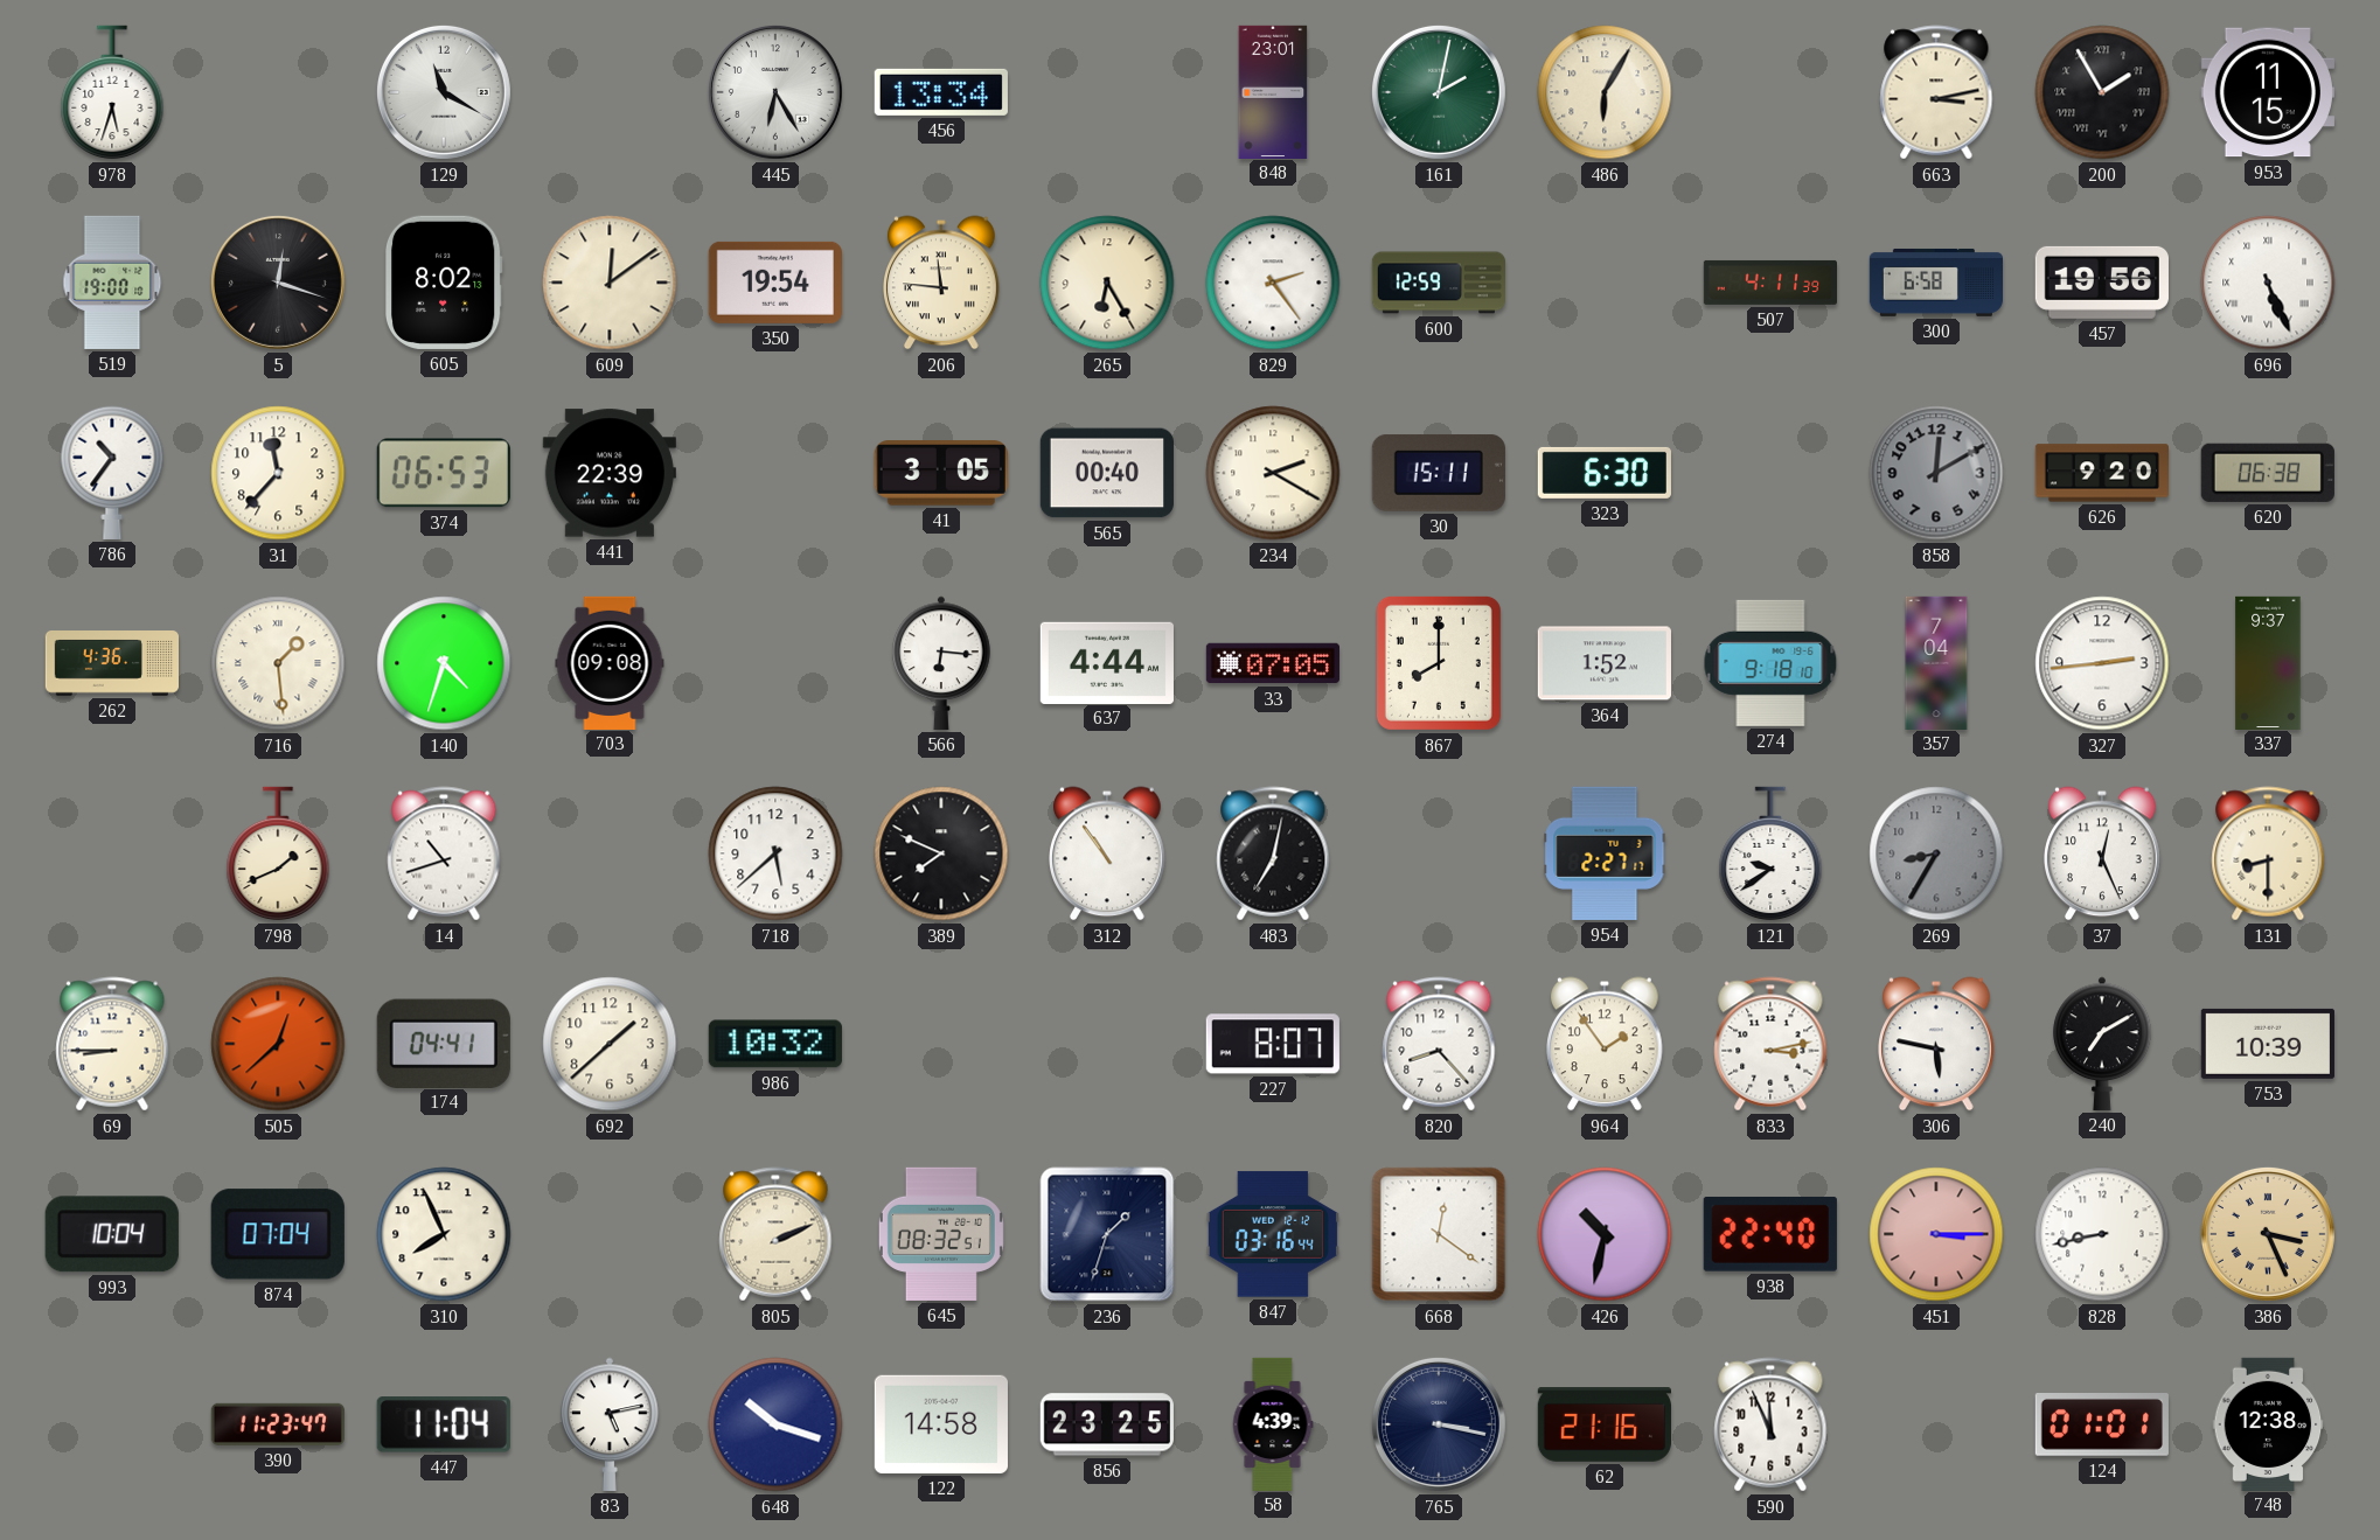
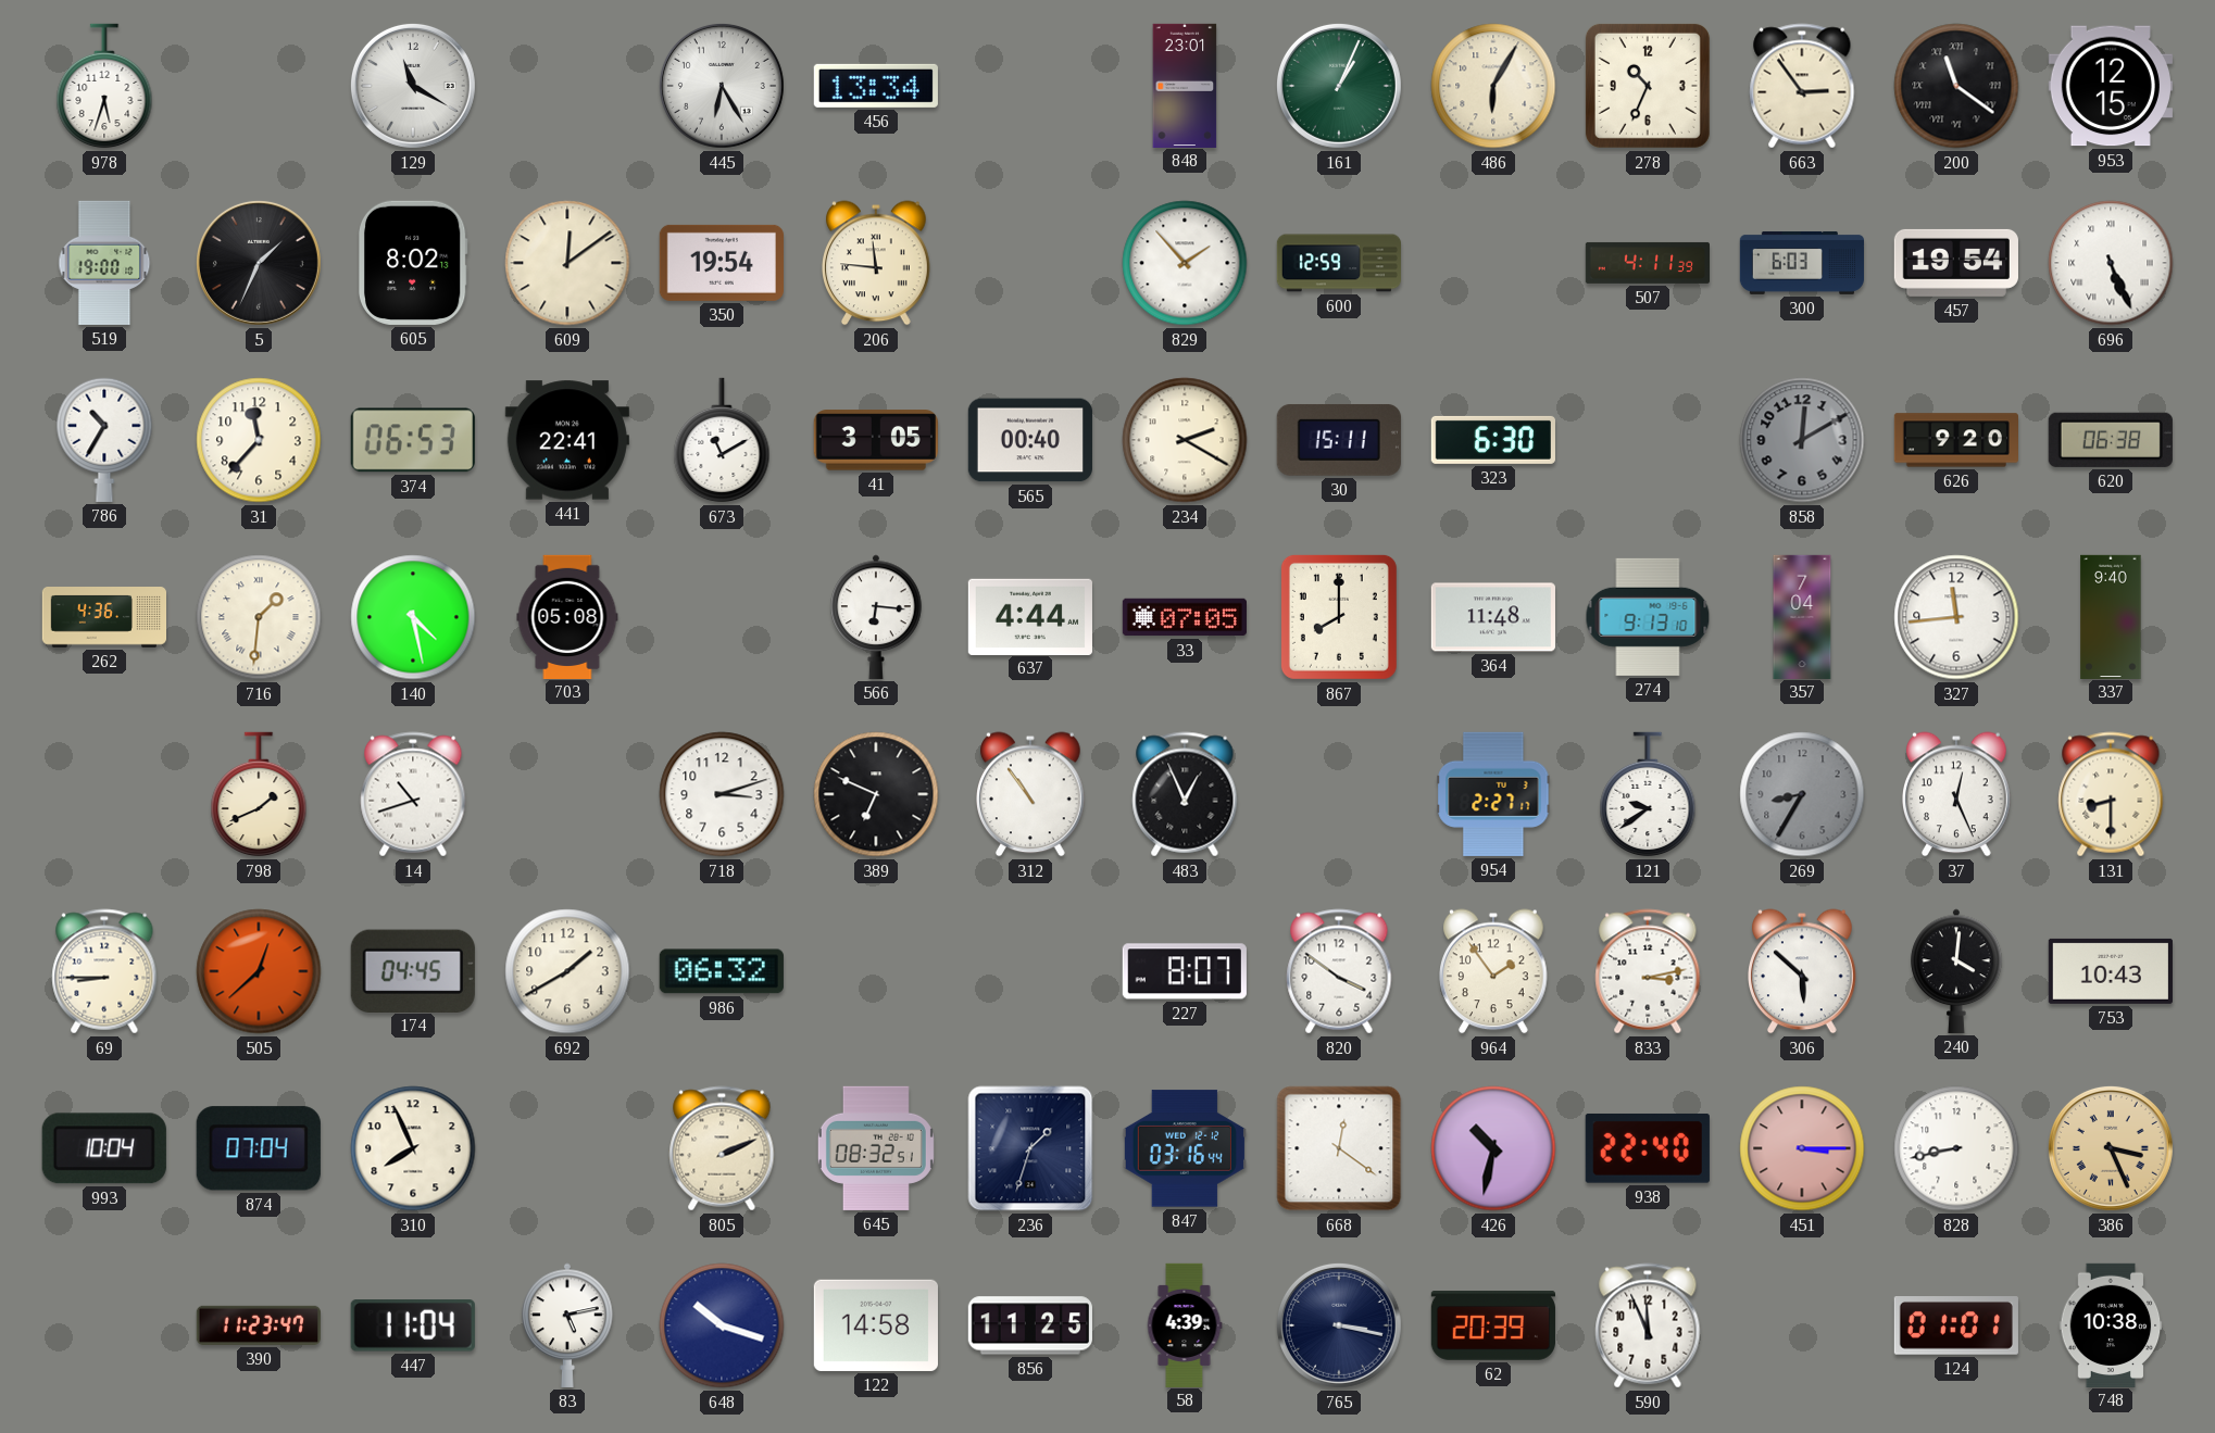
161: 2:02 -> 1:04 (1339, 86)
278: none -> 10:34 (1648, 86)
663: 3:13 -> 2:54 (1802, 86)
200: 1:55 -> 11:21 (1956, 86)
953: 11:15 -> 12:15 (2111, 86)
5: 12:18 -> 1:34 (259, 263)
265: 6:25 -> none (1107, 283)
829: 2:24 -> 1:53 (1185, 263)
300: 6:58 -> 6:03 (1801, 263)
457: 19:56 -> 19:54 (1956, 263)
786: 10:36 -> 10:35 (104, 440)
441: 22:39 -> 22:41 (567, 440)
673: none -> 11:10 (722, 440)
716: 1:29 -> 1:31 (259, 617)
140: 4:33 -> 4:28 (413, 617)
703: 09:08 -> 05:08 (567, 616)
364: 1:52 -> 11:48 (1493, 617)
274: 9:18 -> 9:13 (1648, 617)
327: 2:44 -> 11:44 (1956, 617)
337: 9:37 -> 9:40 (2111, 616)
718: 5:38 -> 3:12 (722, 794)
389: 7:49 -> 6:49 (876, 794)
483: 7:02 -> 12:56 (1185, 794)
174: 04:41 -> 04:45 (413, 970)
692: 1:38 -> 1:40 (567, 971)
986: 10:32 -> 06:32 (722, 971)
820: 8:23 -> 3:51 (1339, 971)
306: 5:47 -> 5:52 (1802, 971)
240: 7:10 -> 4:01 (1956, 971)
753: 10:39 -> 10:43 (2111, 971)
856: 23:25 -> 11:25 (1030, 1325)
62: 21:16 -> 20:39 (1493, 1325)
748: 12:38 -> 10:38 (2111, 1324)
